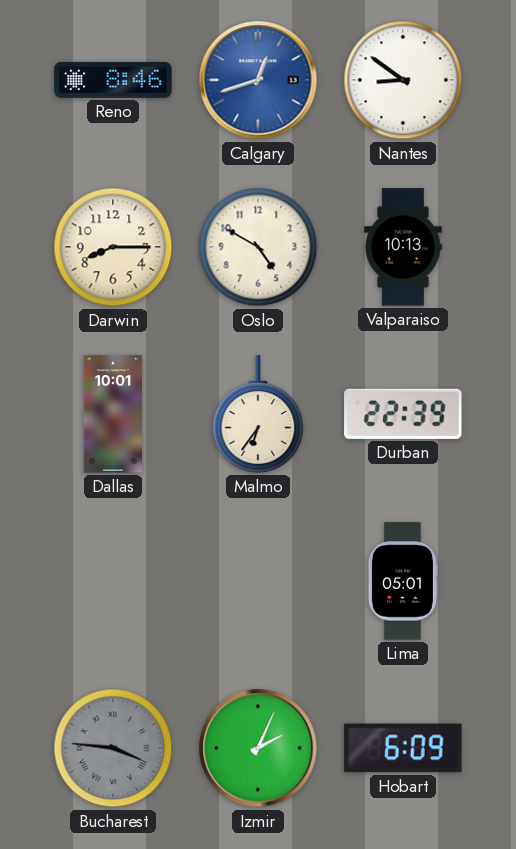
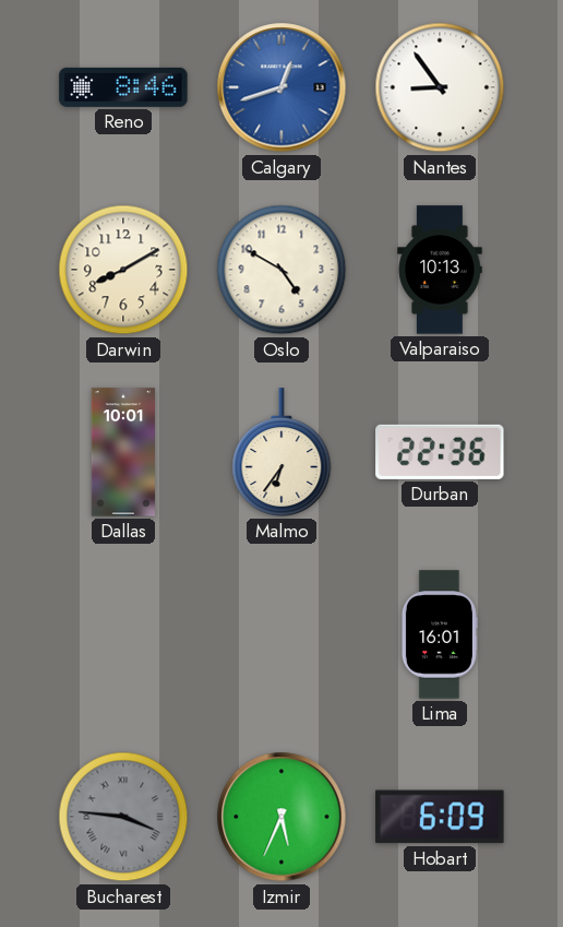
Nantes: 8:51 -> 8:54 (440, 87)
Darwin: 8:15 -> 8:10 (123, 270)
Durban: 22:39 -> 22:36 (440, 452)
Lima: 05:01 -> 16:01 (440, 634)
Izmir: 2:04 -> 5:34 (281, 817)
